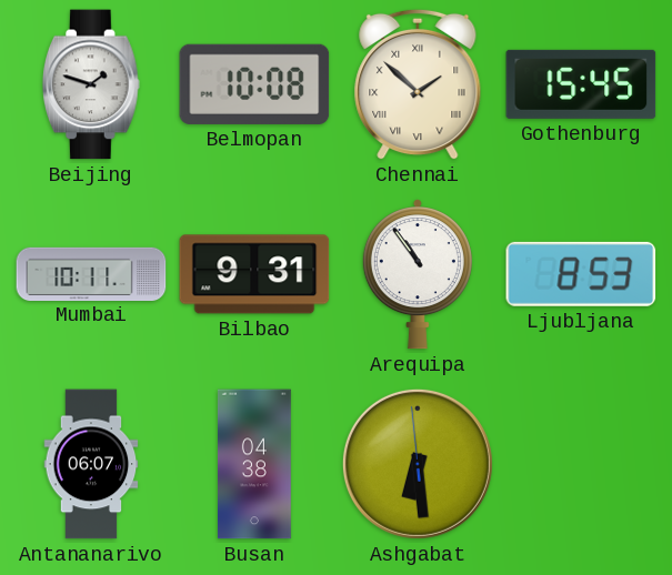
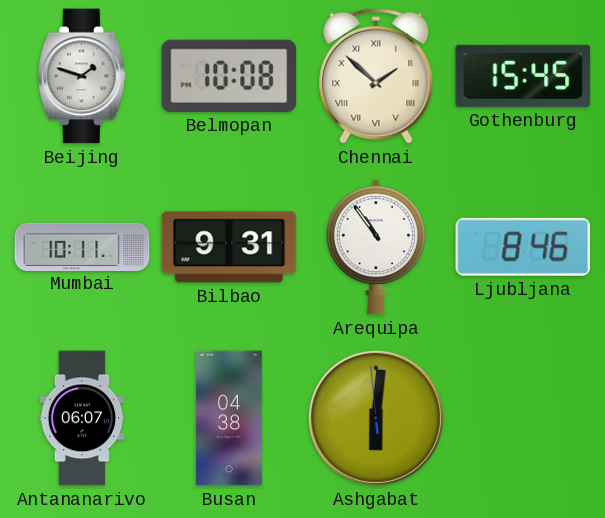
Ljubljana: 8:53 -> 8:46 (523, 247)
Ashgabat: 6:28 -> 6:00 (376, 418)
